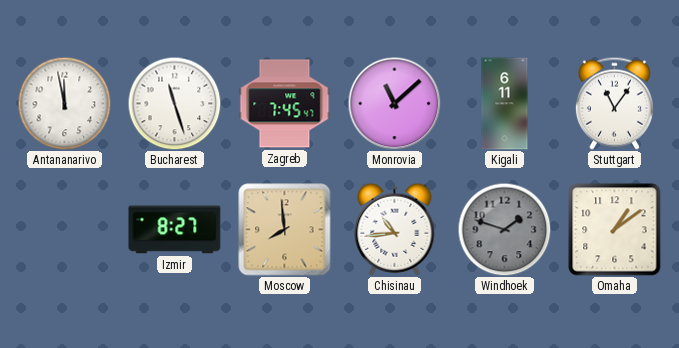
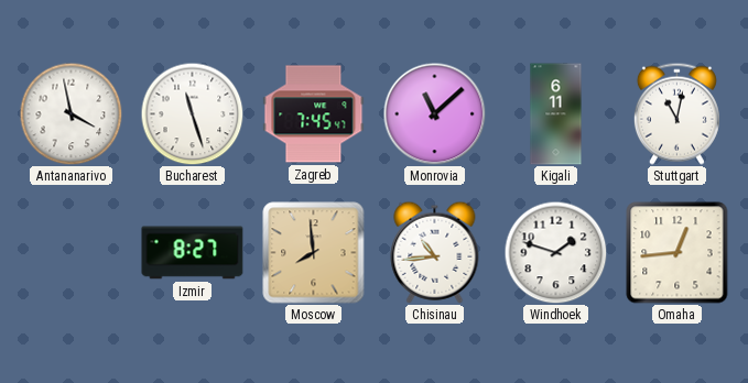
Antananarivo: 11:58 -> 3:58 (71, 113)
Stuttgart: 11:06 -> 11:02 (676, 113)
Windhoek dial: grey -> white (555, 252)
Omaha: 1:09 -> 12:44 (677, 253)
